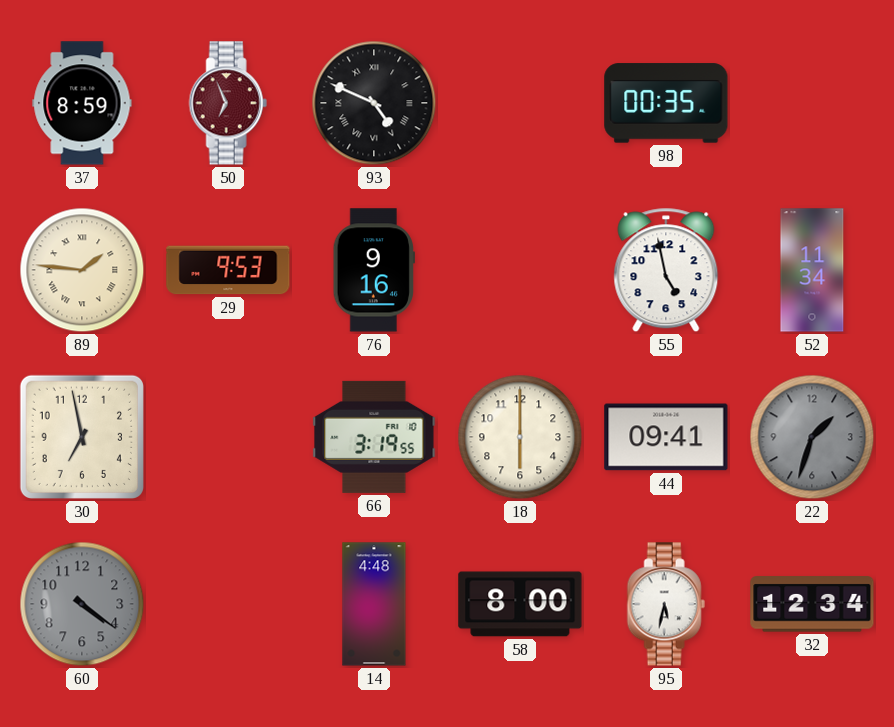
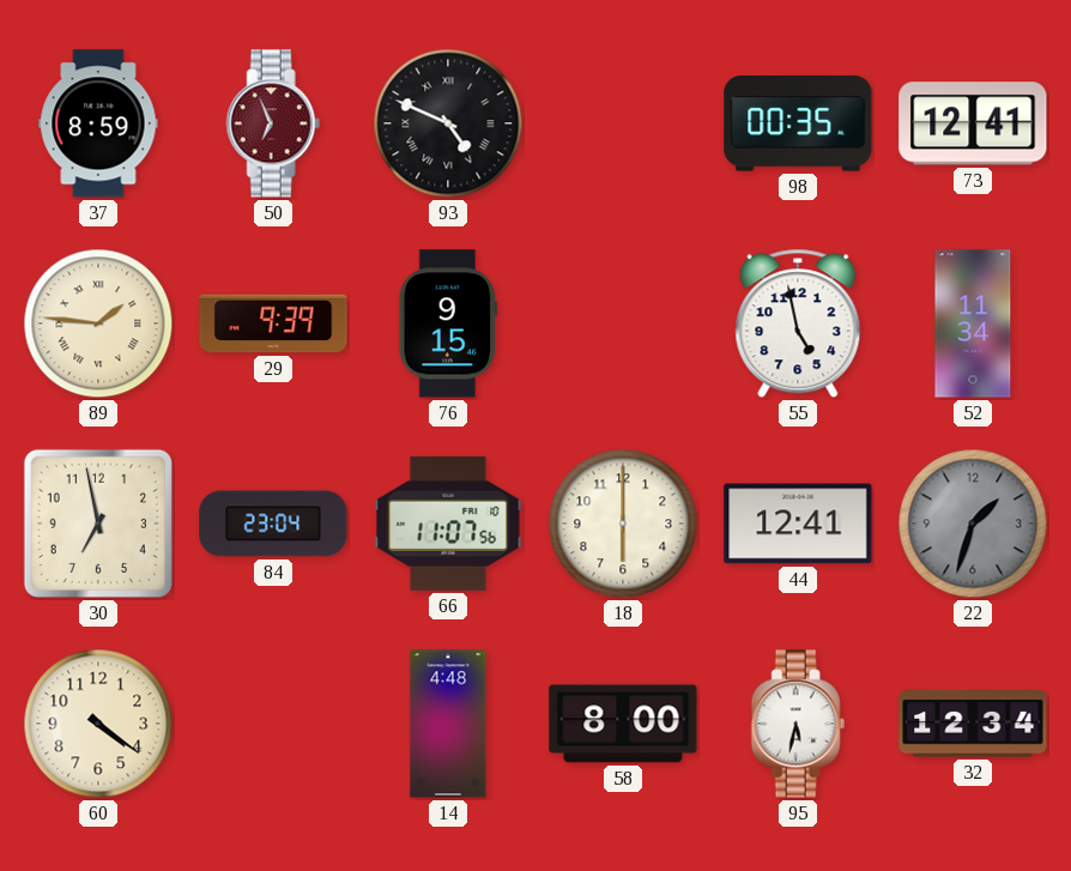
73: none -> 12:41 (973, 123)
29: 9:53 -> 9:39 (273, 323)
76: 9:16 -> 9:15 (448, 323)
84: none -> 23:04 (273, 524)
66: 3:19 -> 11:07 (448, 524)
44: 09:41 -> 12:41 (798, 524)
60 dial: grey -> cream (98, 724)
